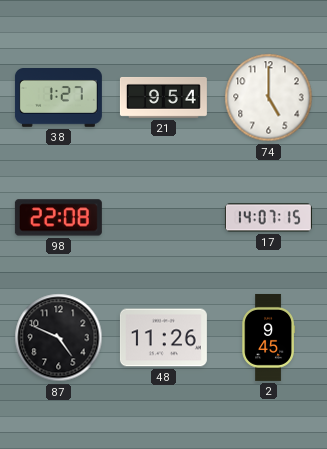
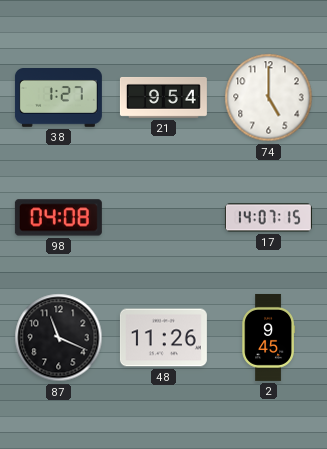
98: 22:08 -> 04:08 (58, 218)
87: 4:49 -> 11:19 (59, 338)
